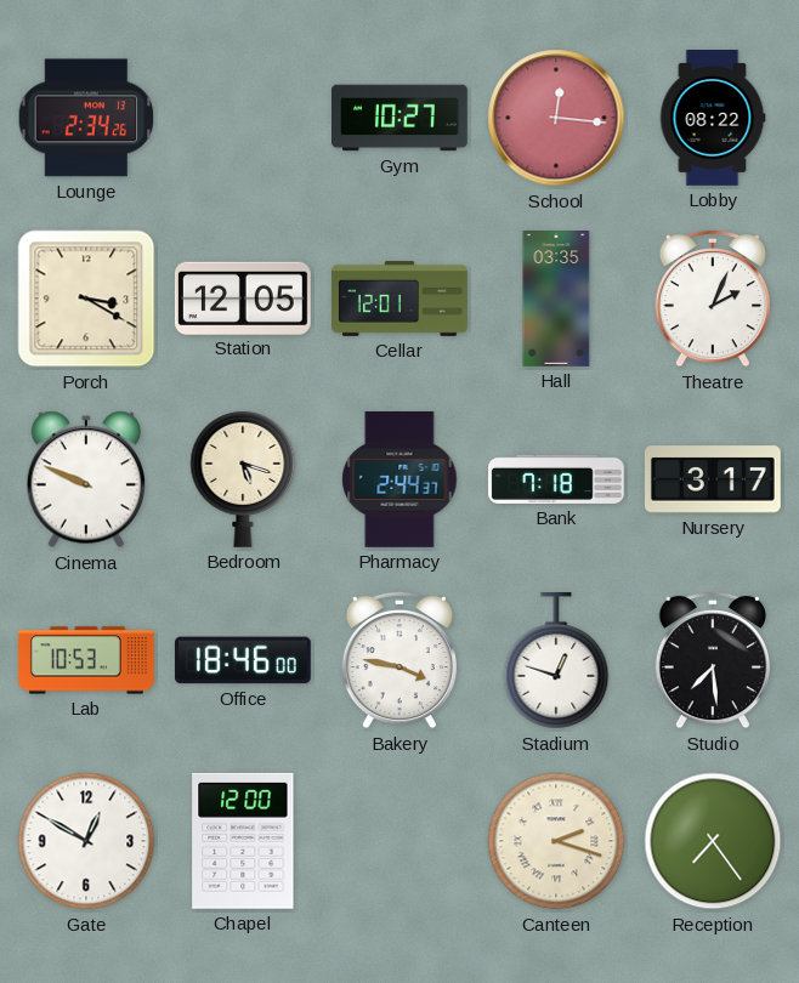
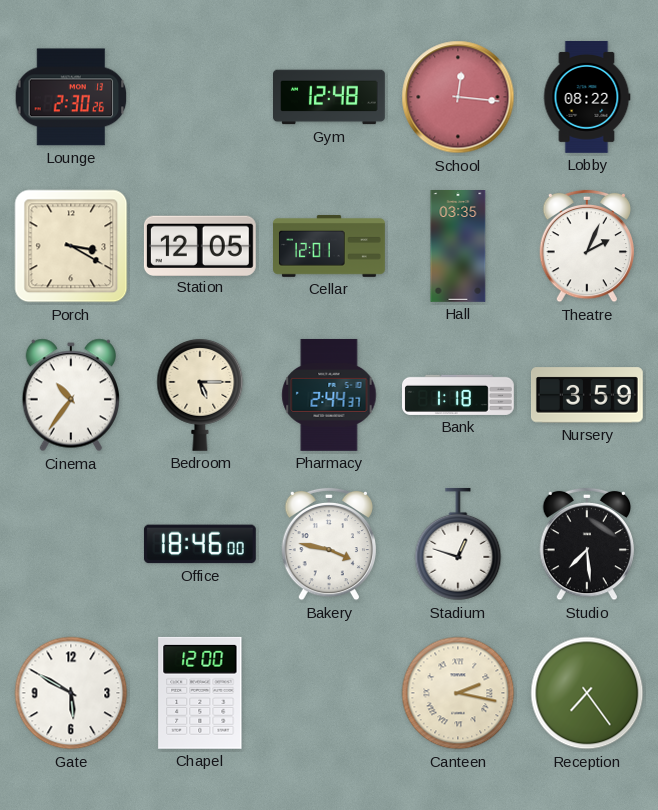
Lounge: 2:34 -> 2:30 (71, 97)
Gym: 10:27 -> 12:48 (330, 97)
Cinema: 9:49 -> 10:36 (70, 395)
Bedroom: 5:18 -> 5:15 (200, 395)
Bank: 7:18 -> 1:18 (459, 395)
Nursery: 3:17 -> 3:59 (587, 395)
Lab: 10:53 -> none (86, 660)
Gate: 12:50 -> 5:50 (71, 693)
Canteen: 2:18 -> 2:17 (458, 693)
